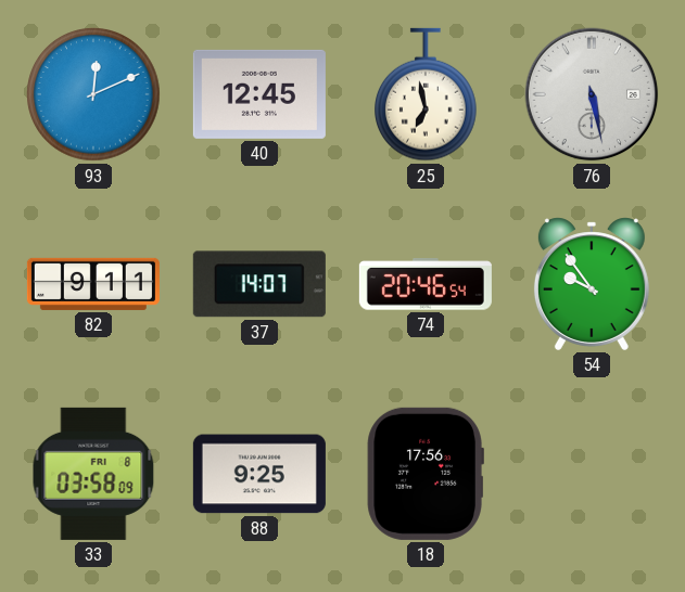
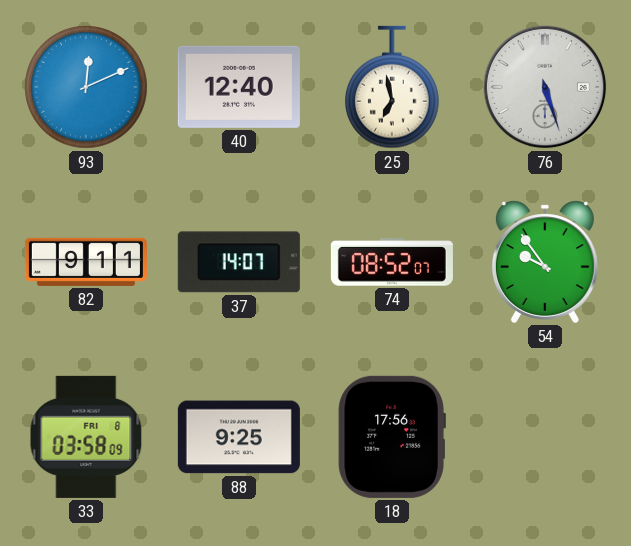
40: 12:45 -> 12:40 (239, 87)
76: 5:28 -> 5:27 (545, 87)
74: 20:46 -> 08:52 (392, 262)
